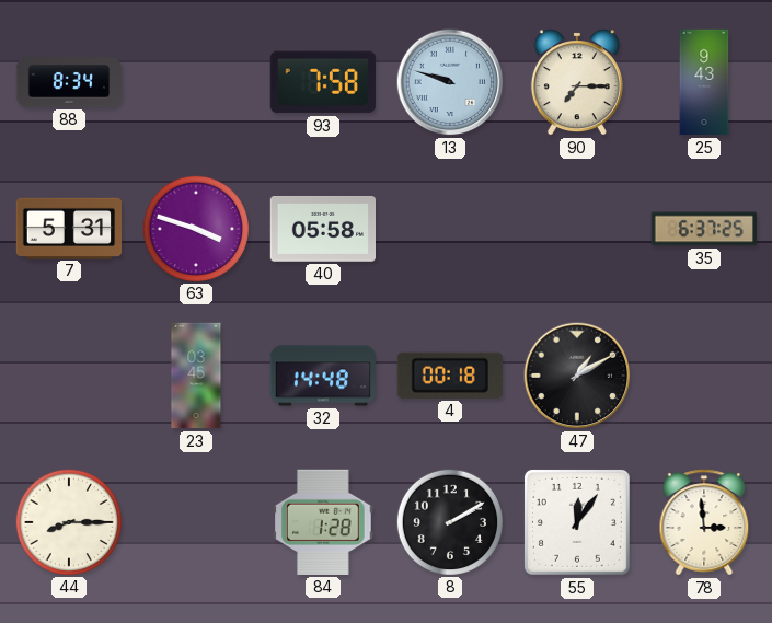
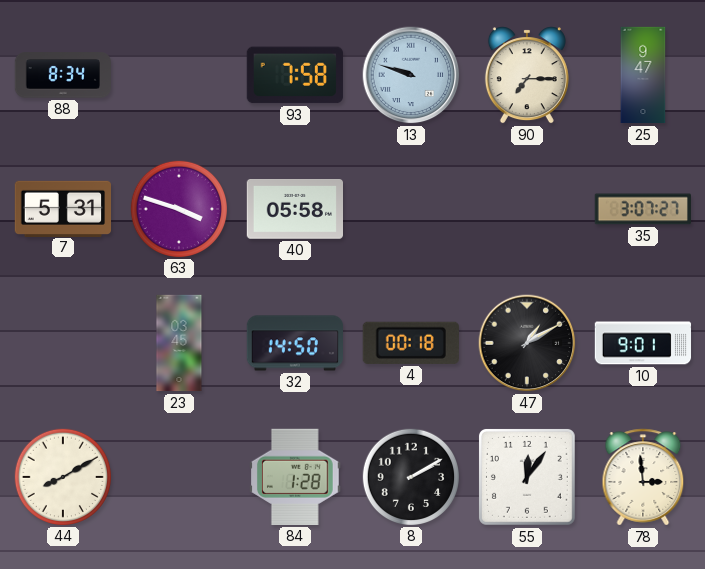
25: 9:43 -> 9:47 (643, 75)
35: 6:37 -> 3:07 (642, 209)
32: 14:48 -> 14:50 (294, 343)
10: none -> 9:01 (643, 343)
44: 8:15 -> 8:10 (62, 476)
